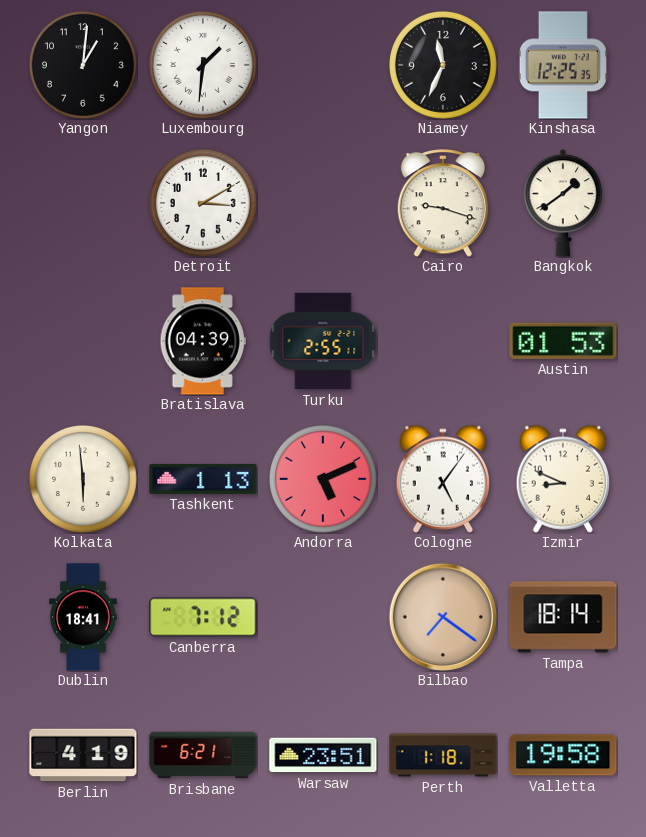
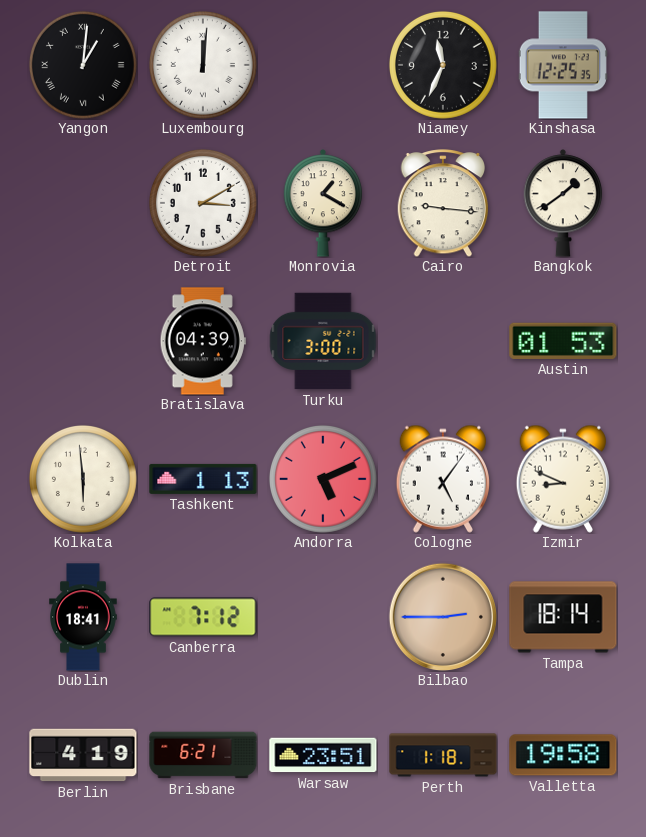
Yangon numerals: Arabic -> Roman (83, 65)
Luxembourg: 1:31 -> 12:01 (203, 65)
Monrovia: none -> 1:20 (323, 203)
Cairo: 9:18 -> 9:16 (443, 203)
Turku: 2:55 -> 3:00 (323, 341)
Bilbao: 7:21 -> 2:45 (442, 616)
